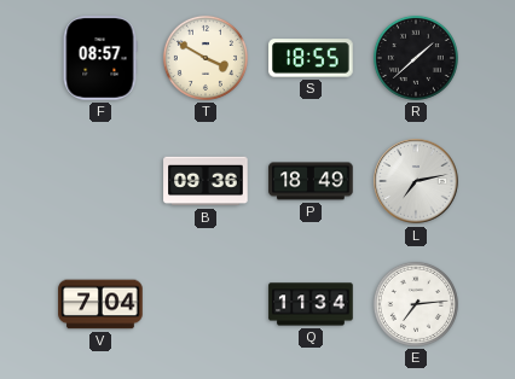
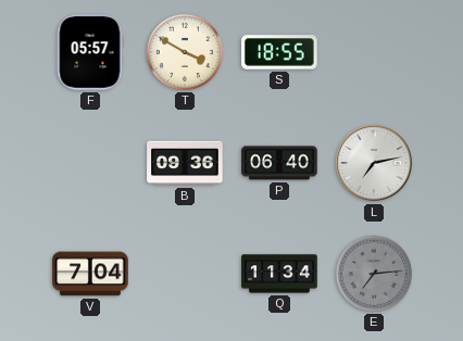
F: 08:57 -> 05:57 (90, 52)
R: 1:38 -> none (416, 58)
P: 18:49 -> 06:40 (279, 163)
E dial: white -> grey (374, 274)
